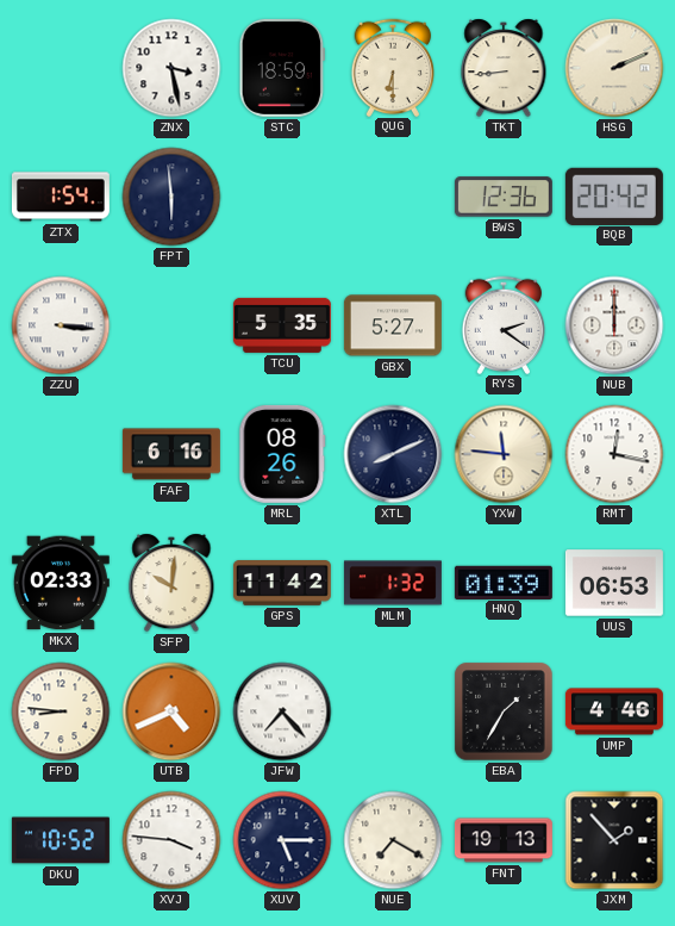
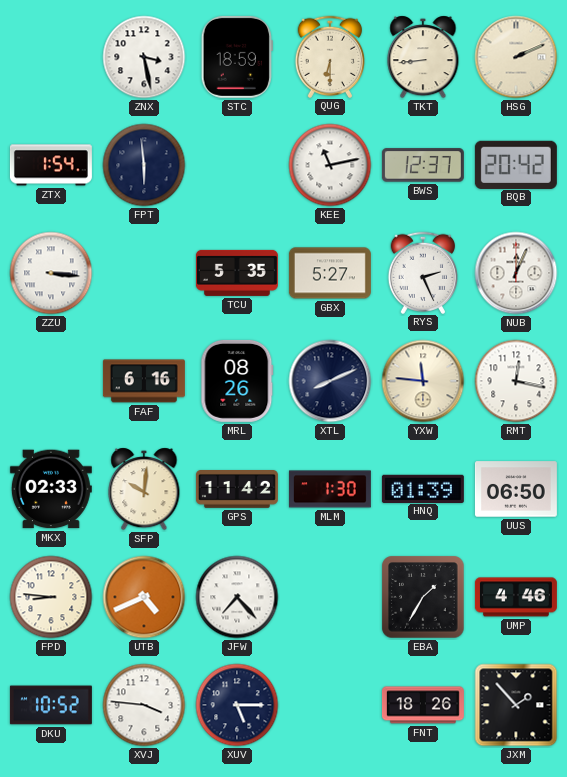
KEE: none -> 11:13 (330, 165)
BWS: 12:36 -> 12:37 (423, 165)
RYS: 2:21 -> 2:26 (422, 272)
NUB: 12:00 -> 12:04 (516, 273)
MLM: 1:32 -> 1:30 (330, 489)
UUS: 06:53 -> 06:50 (516, 489)
NUE: 7:20 -> none (393, 840)
FNT: 19:13 -> 18:26 (423, 705)
